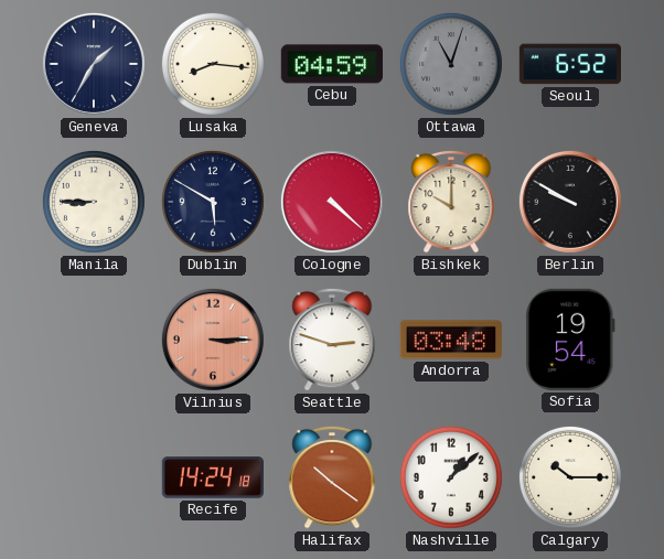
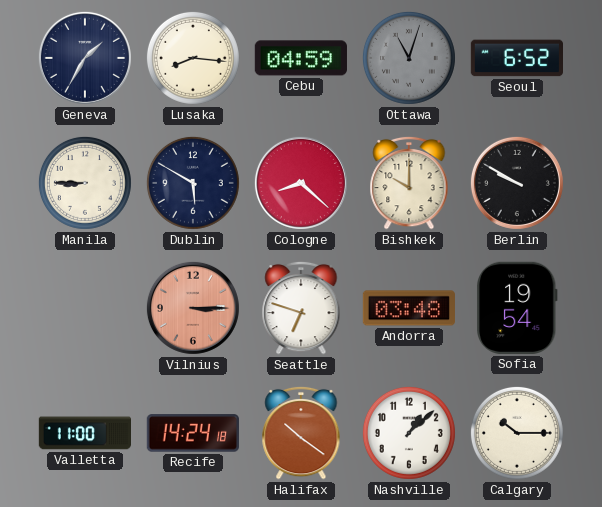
Cologne: 4:22 -> 8:22 (301, 183)
Seattle: 2:48 -> 6:48 (301, 308)
Valletta: none -> 11:00 (84, 433)
